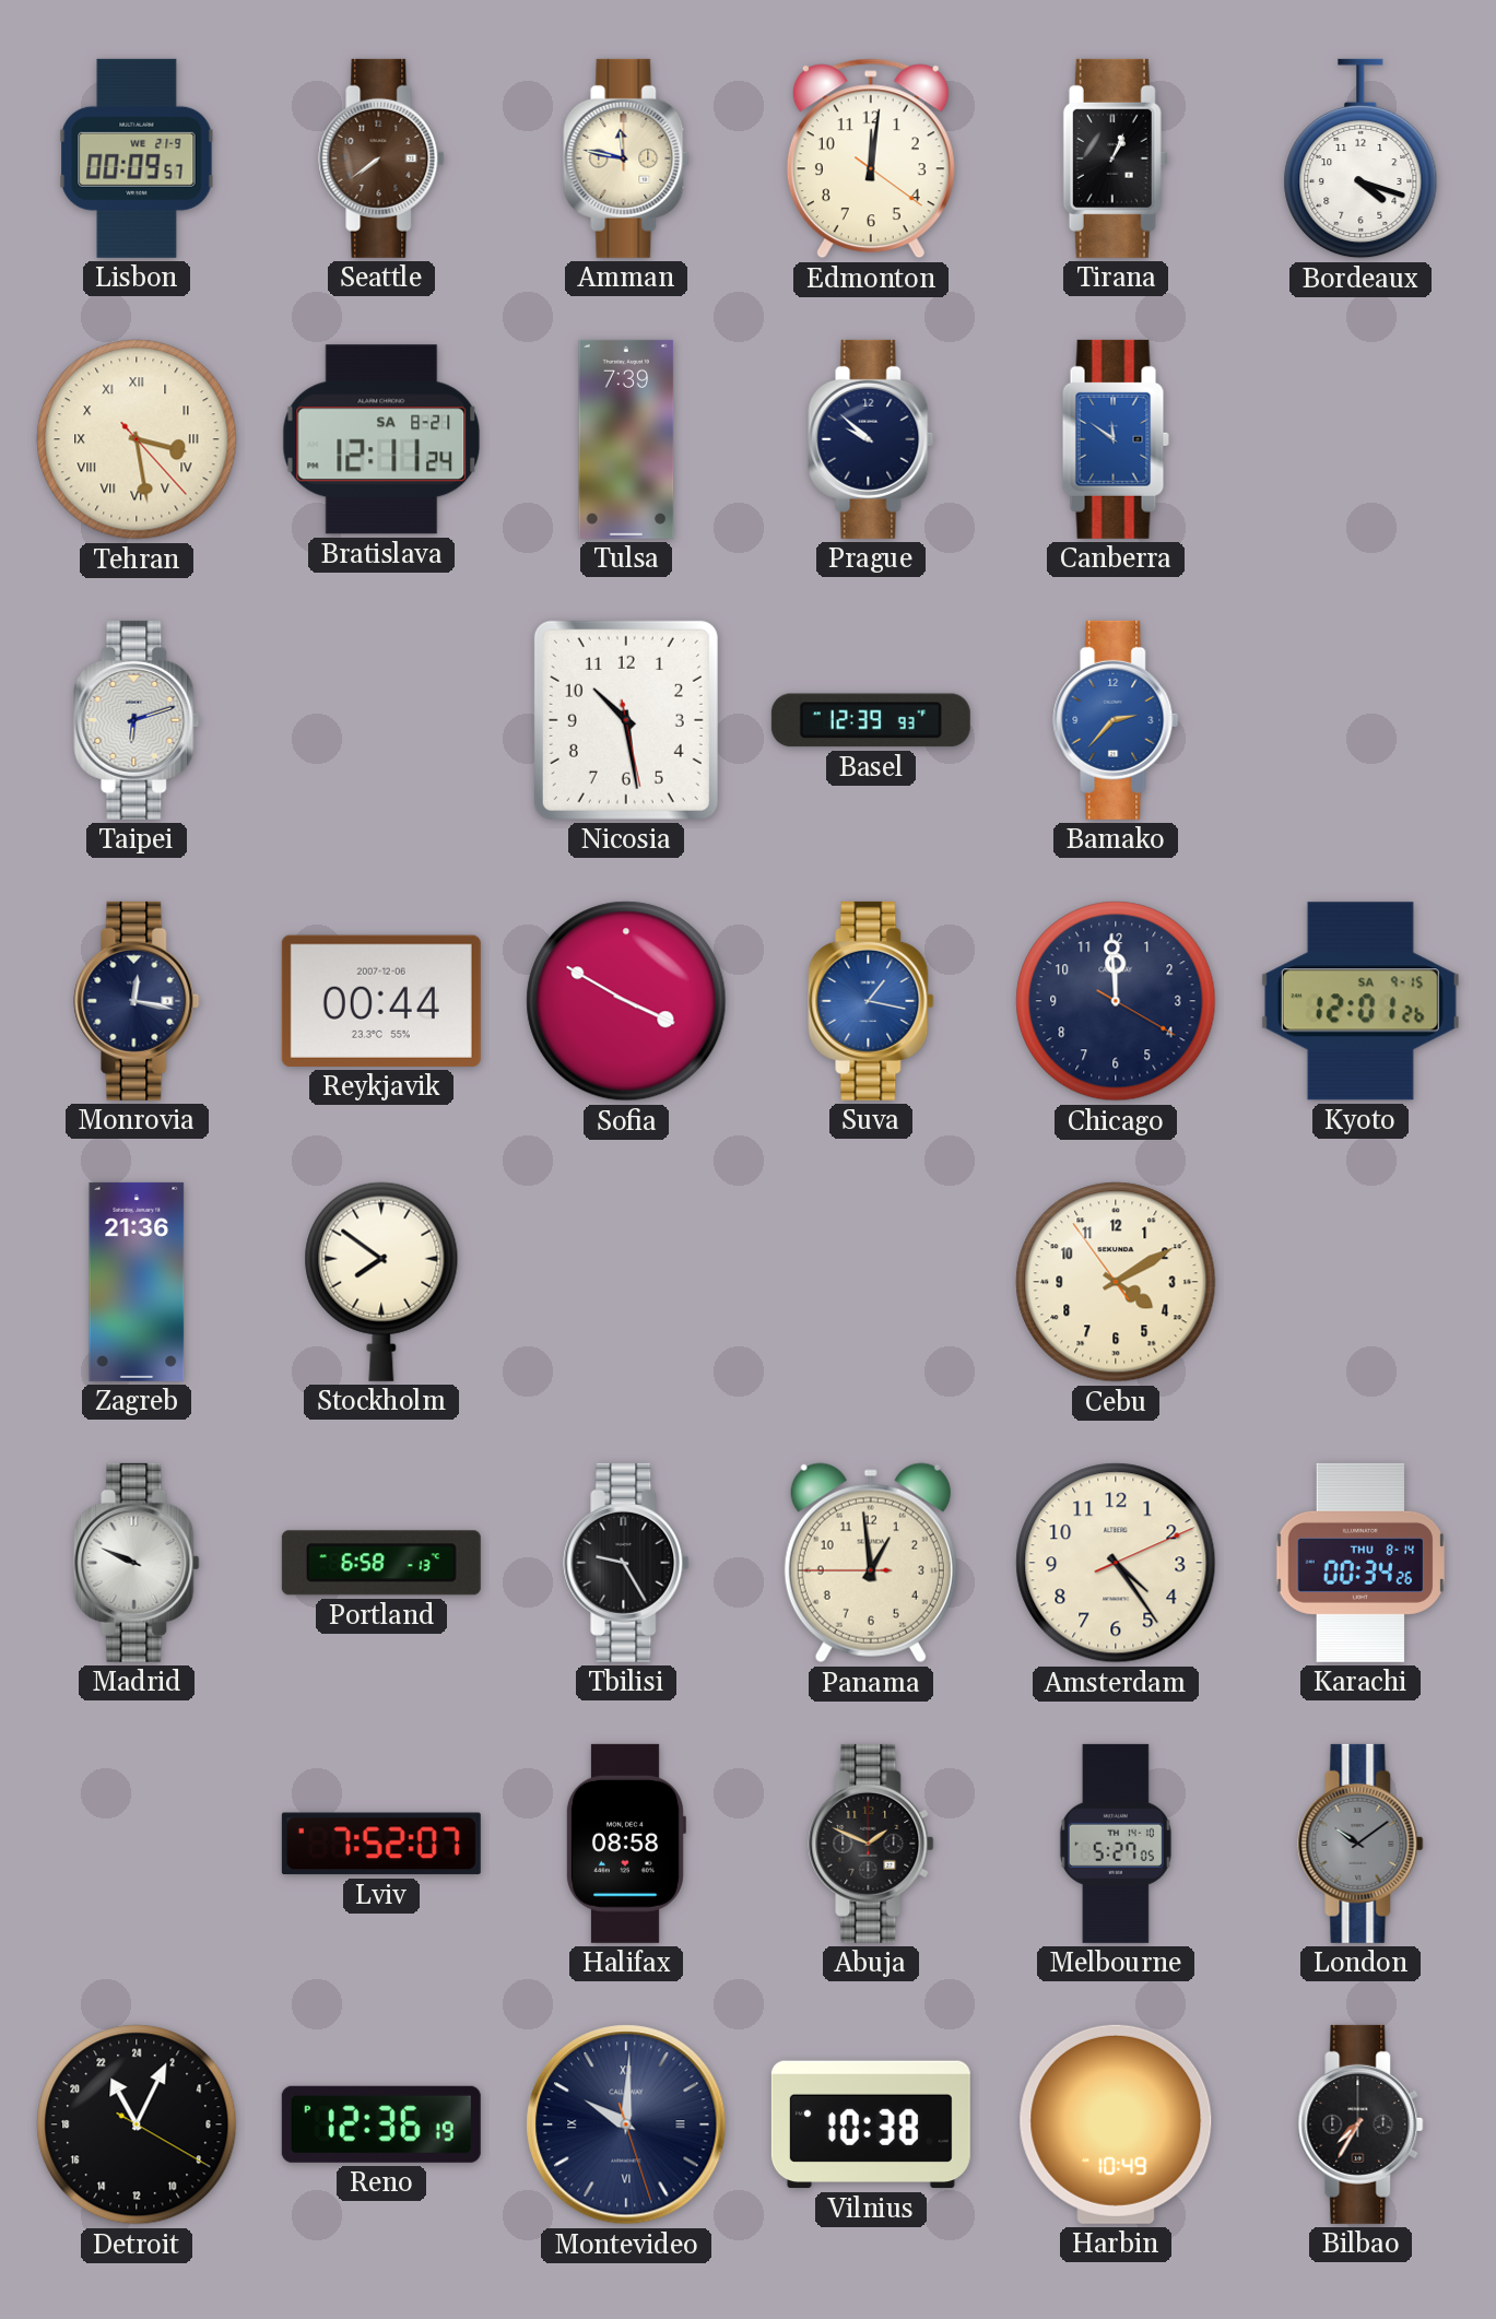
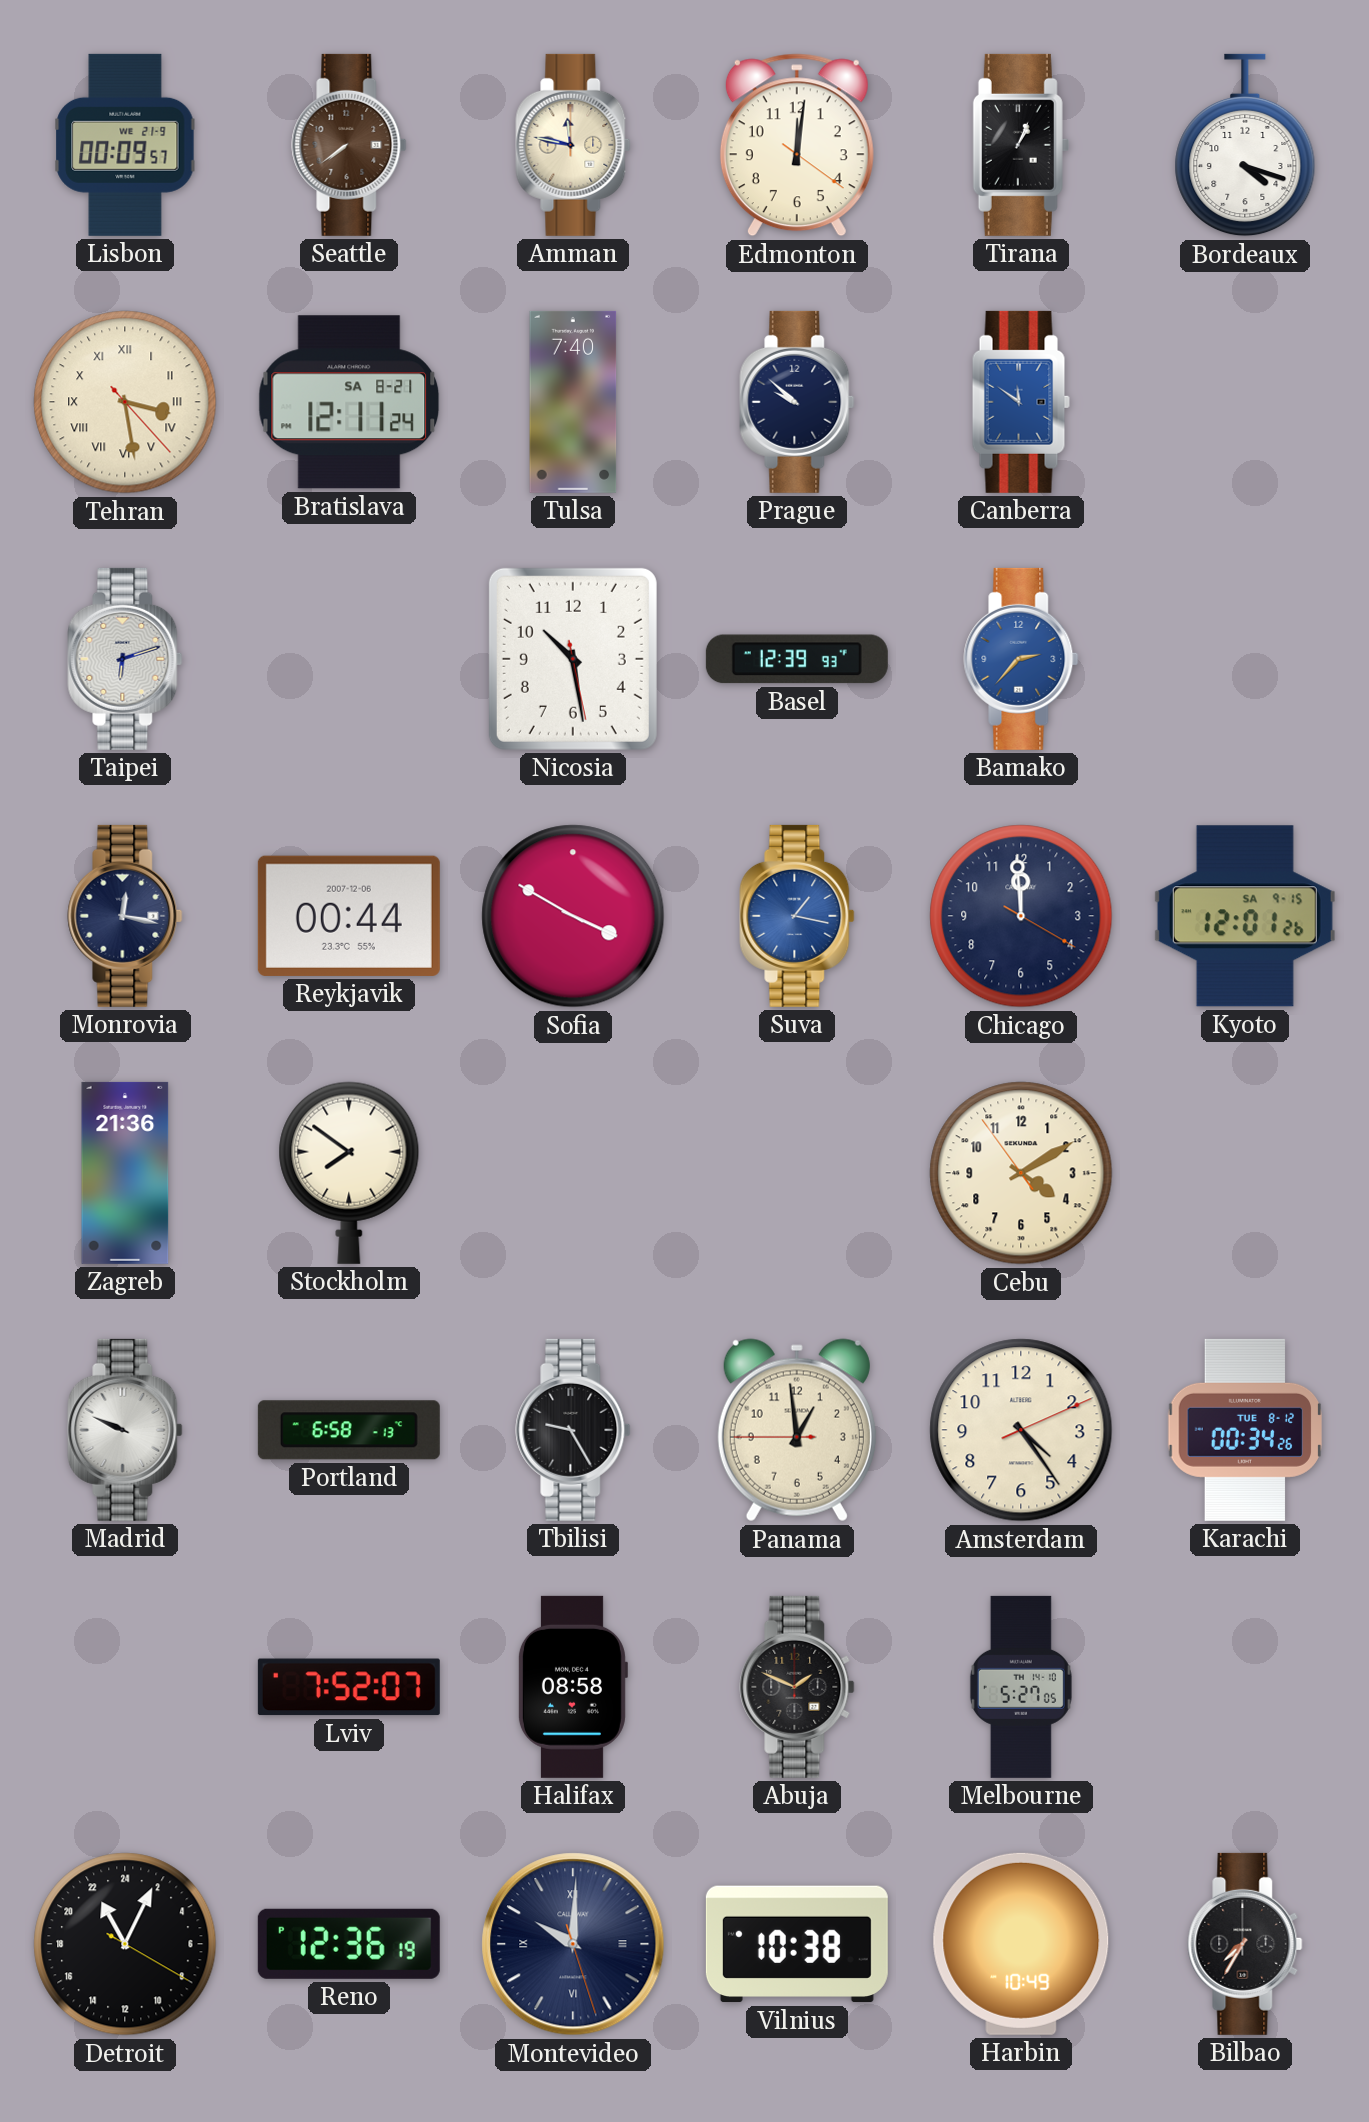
Tulsa: 7:39 -> 7:40 (573, 402)
Karachi date: THU 8-14 -> TUE 8-12 (1245, 1430)
London: 10:09 -> none (1360, 1844)
